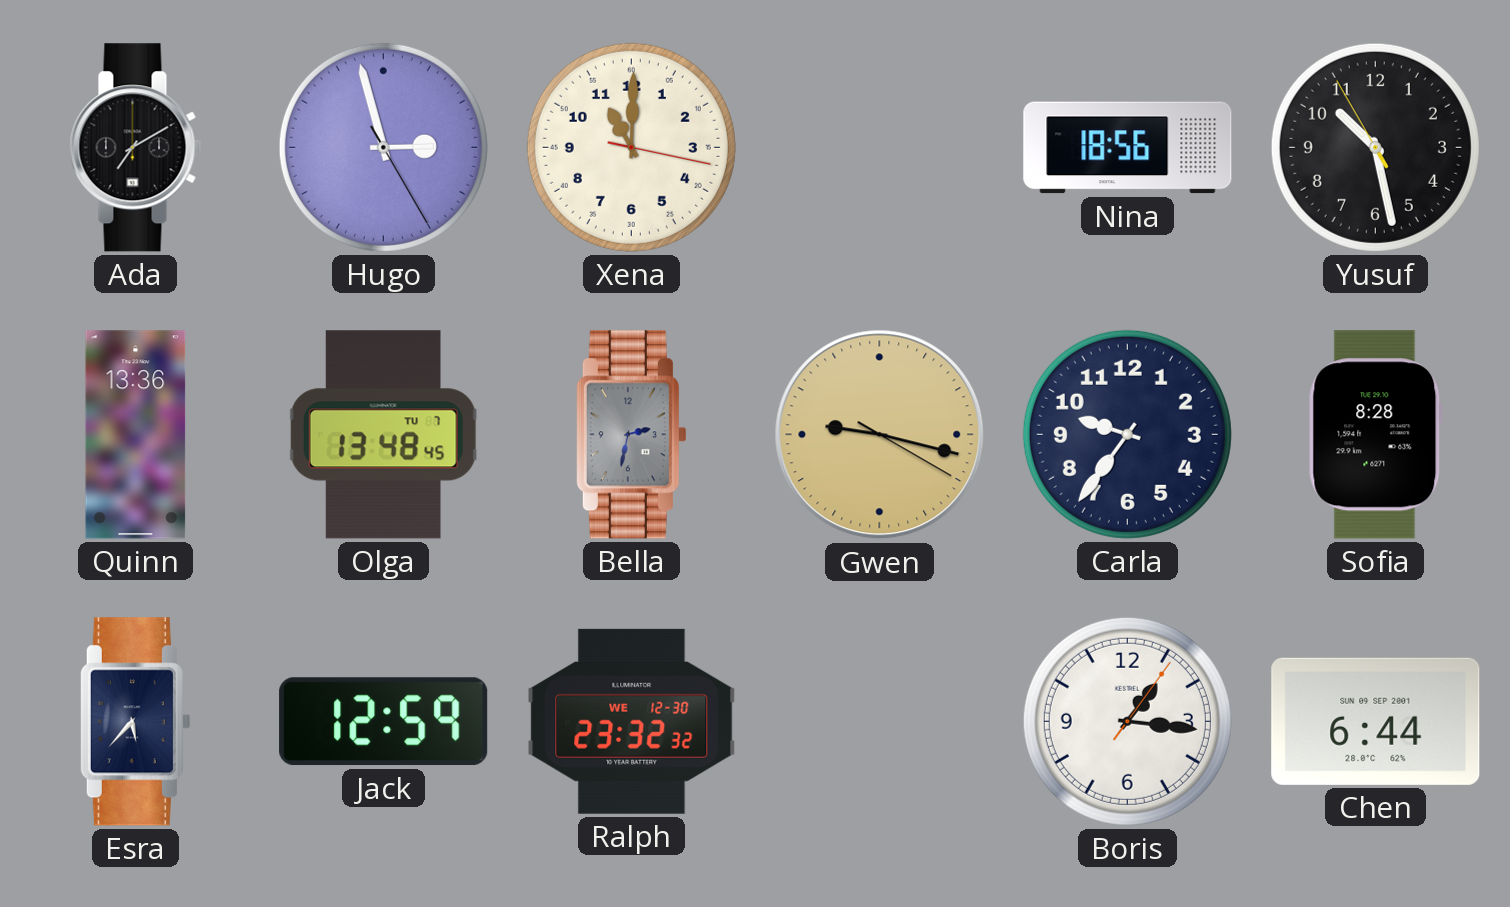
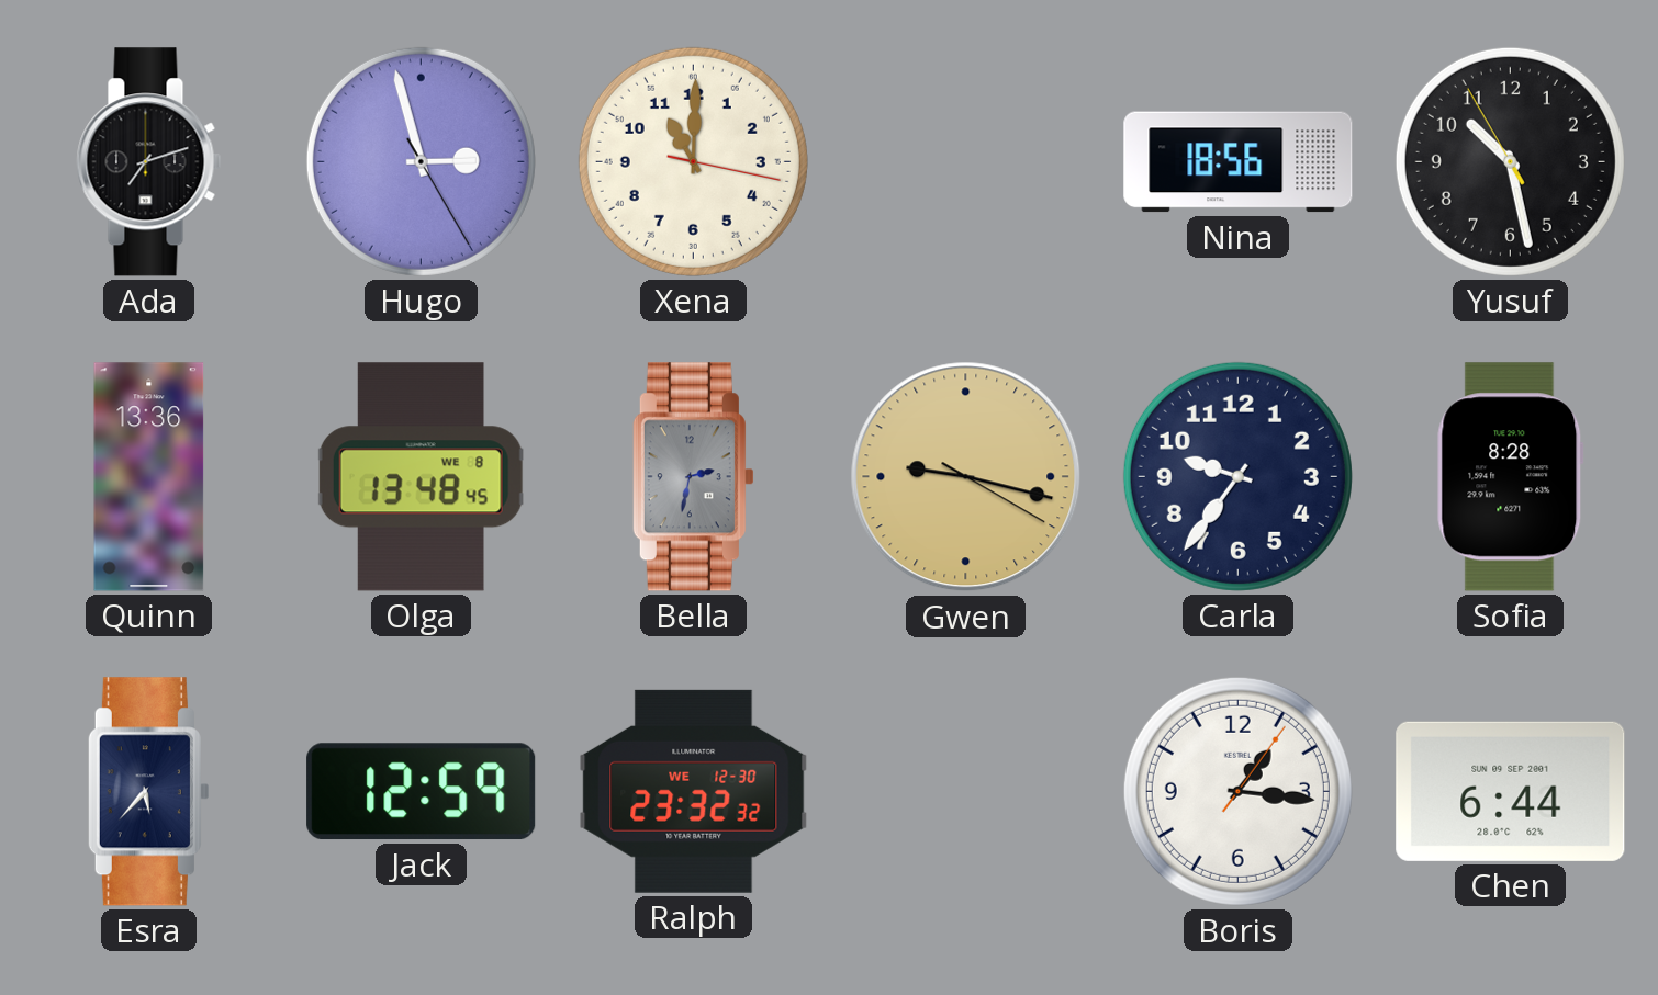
Ada: 7:10 -> 7:12 (149, 162)
Olga date: TU 7 -> WE 8 (421, 477)
